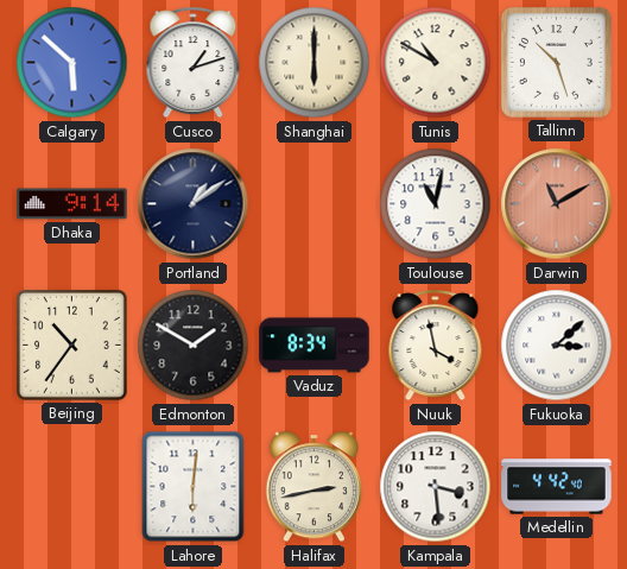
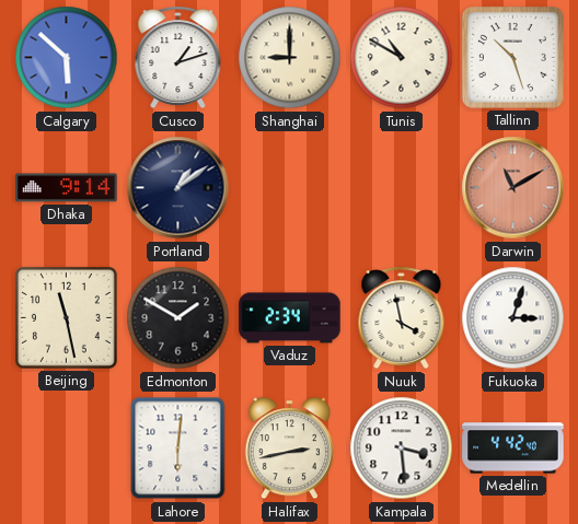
Shanghai: 6:00 -> 9:00 (290, 58)
Toulouse: 11:02 -> none (436, 204)
Beijing: 10:36 -> 11:28 (66, 317)
Vaduz: 8:34 -> 2:34 (290, 318)
Fukuoka: 3:08 -> 3:03 (513, 318)
